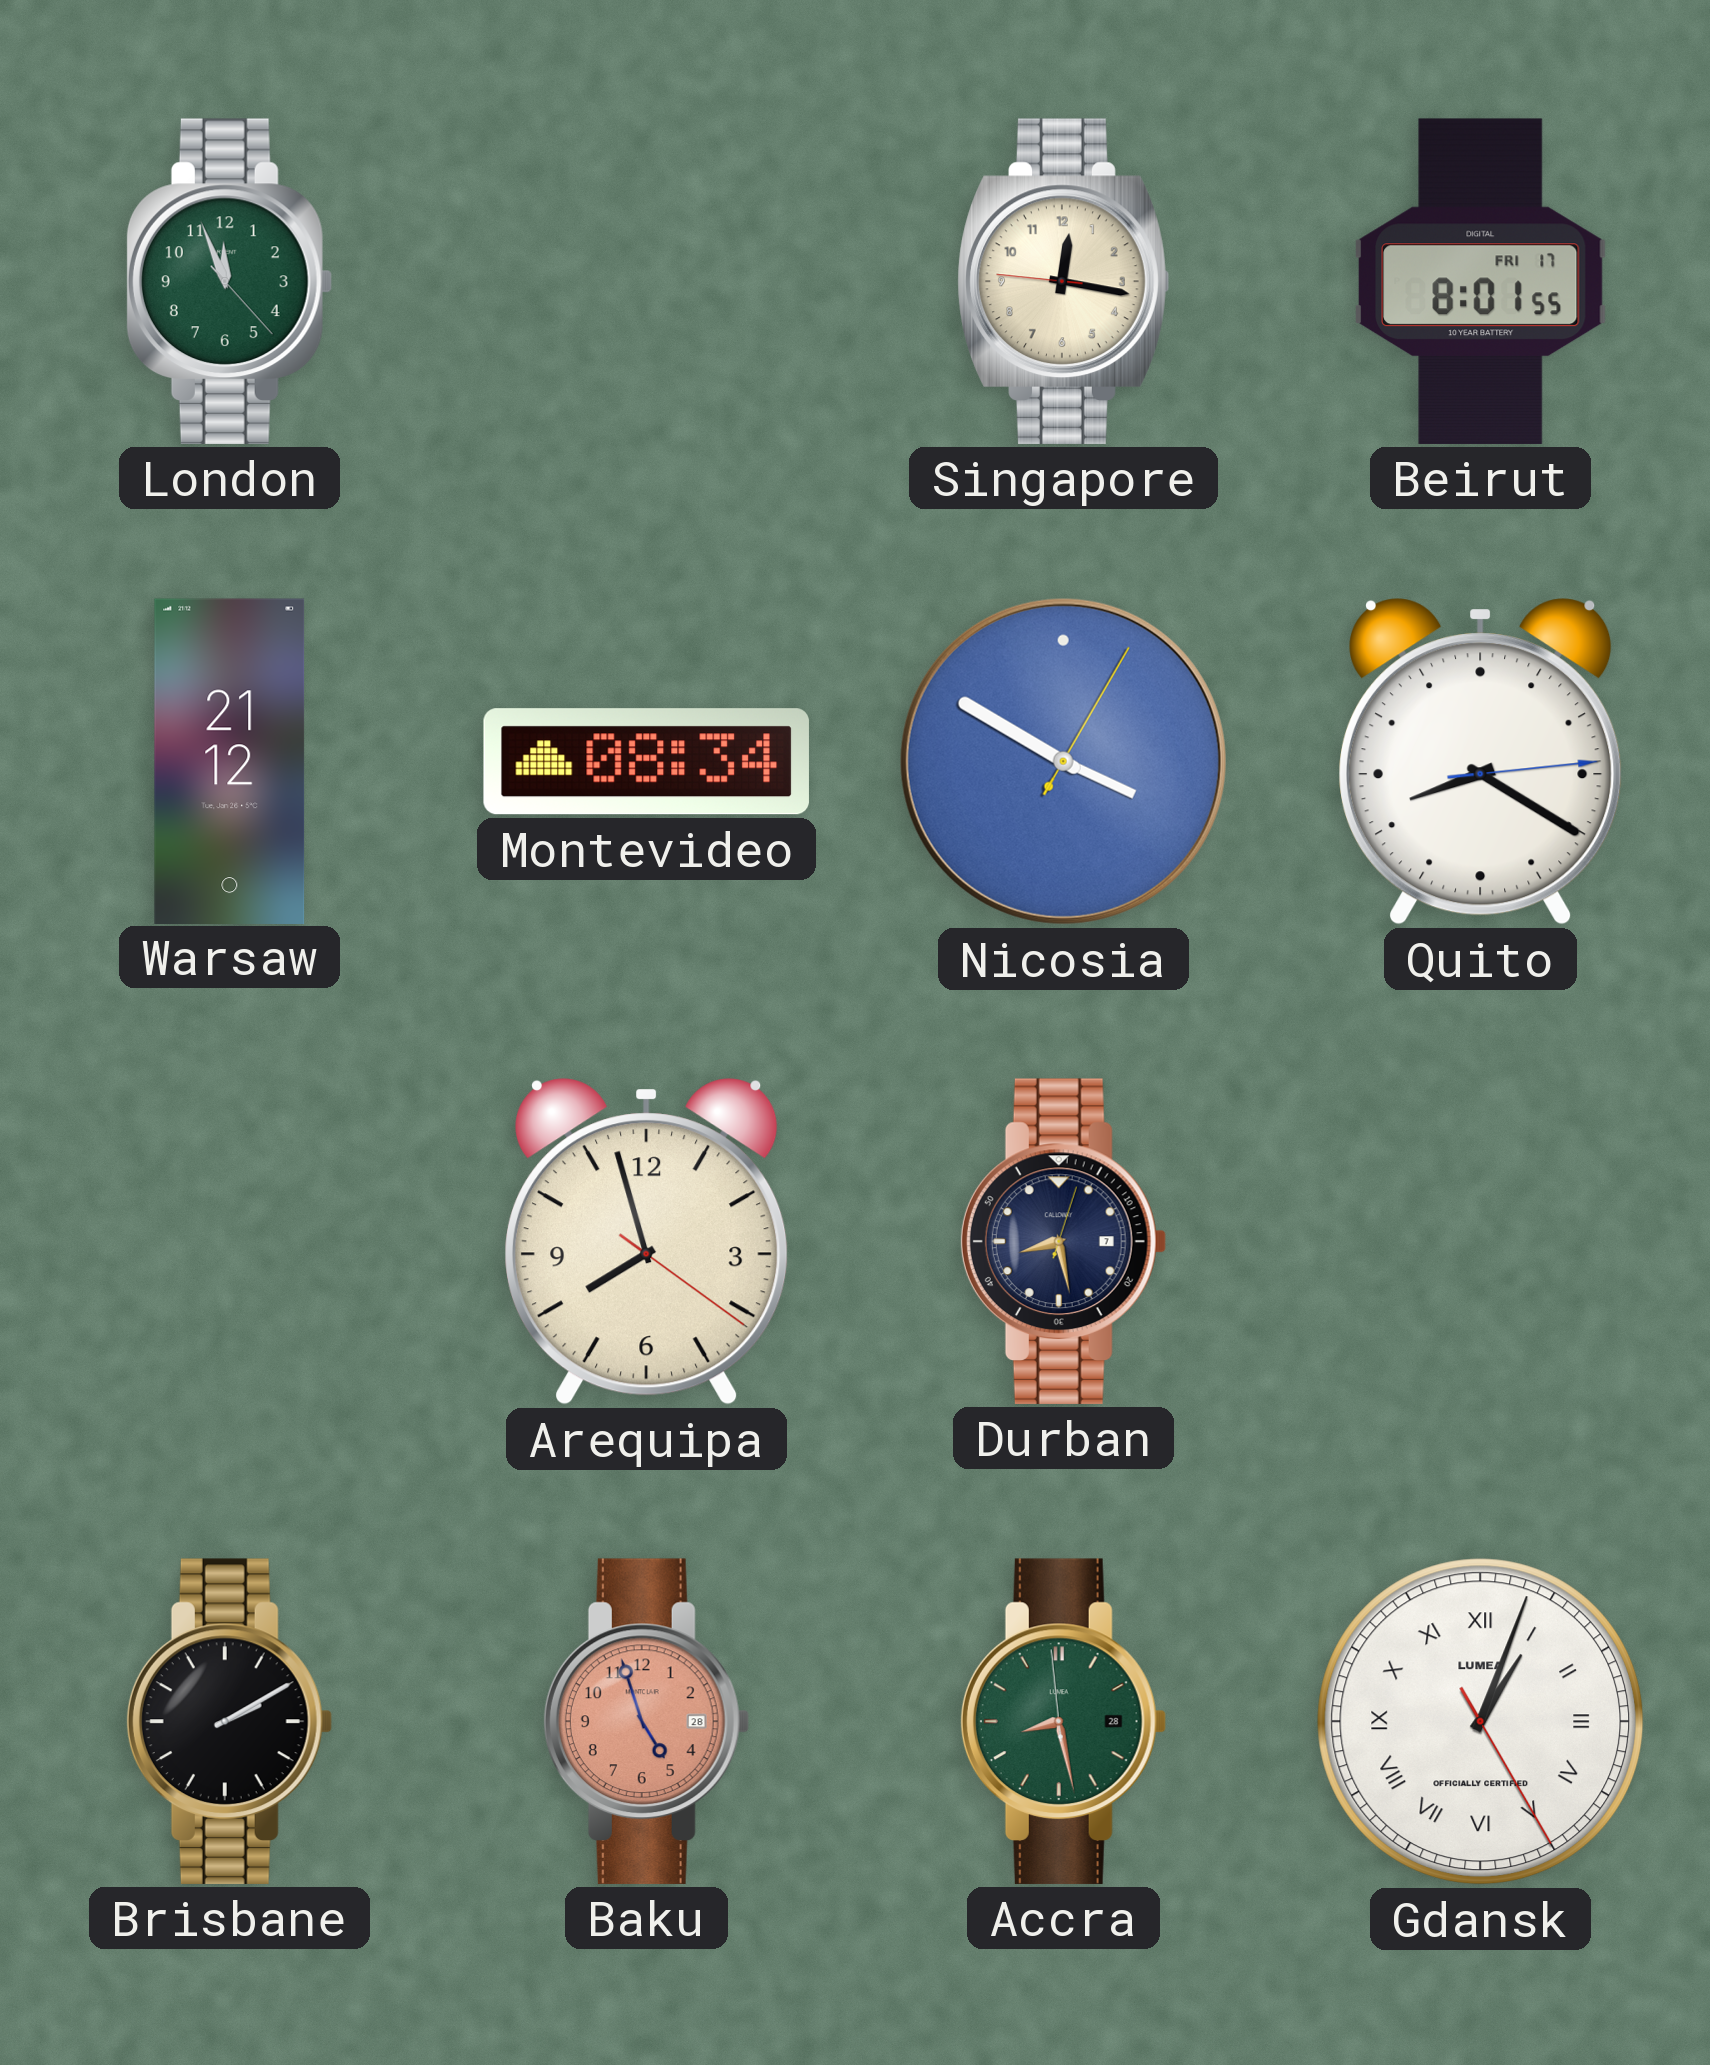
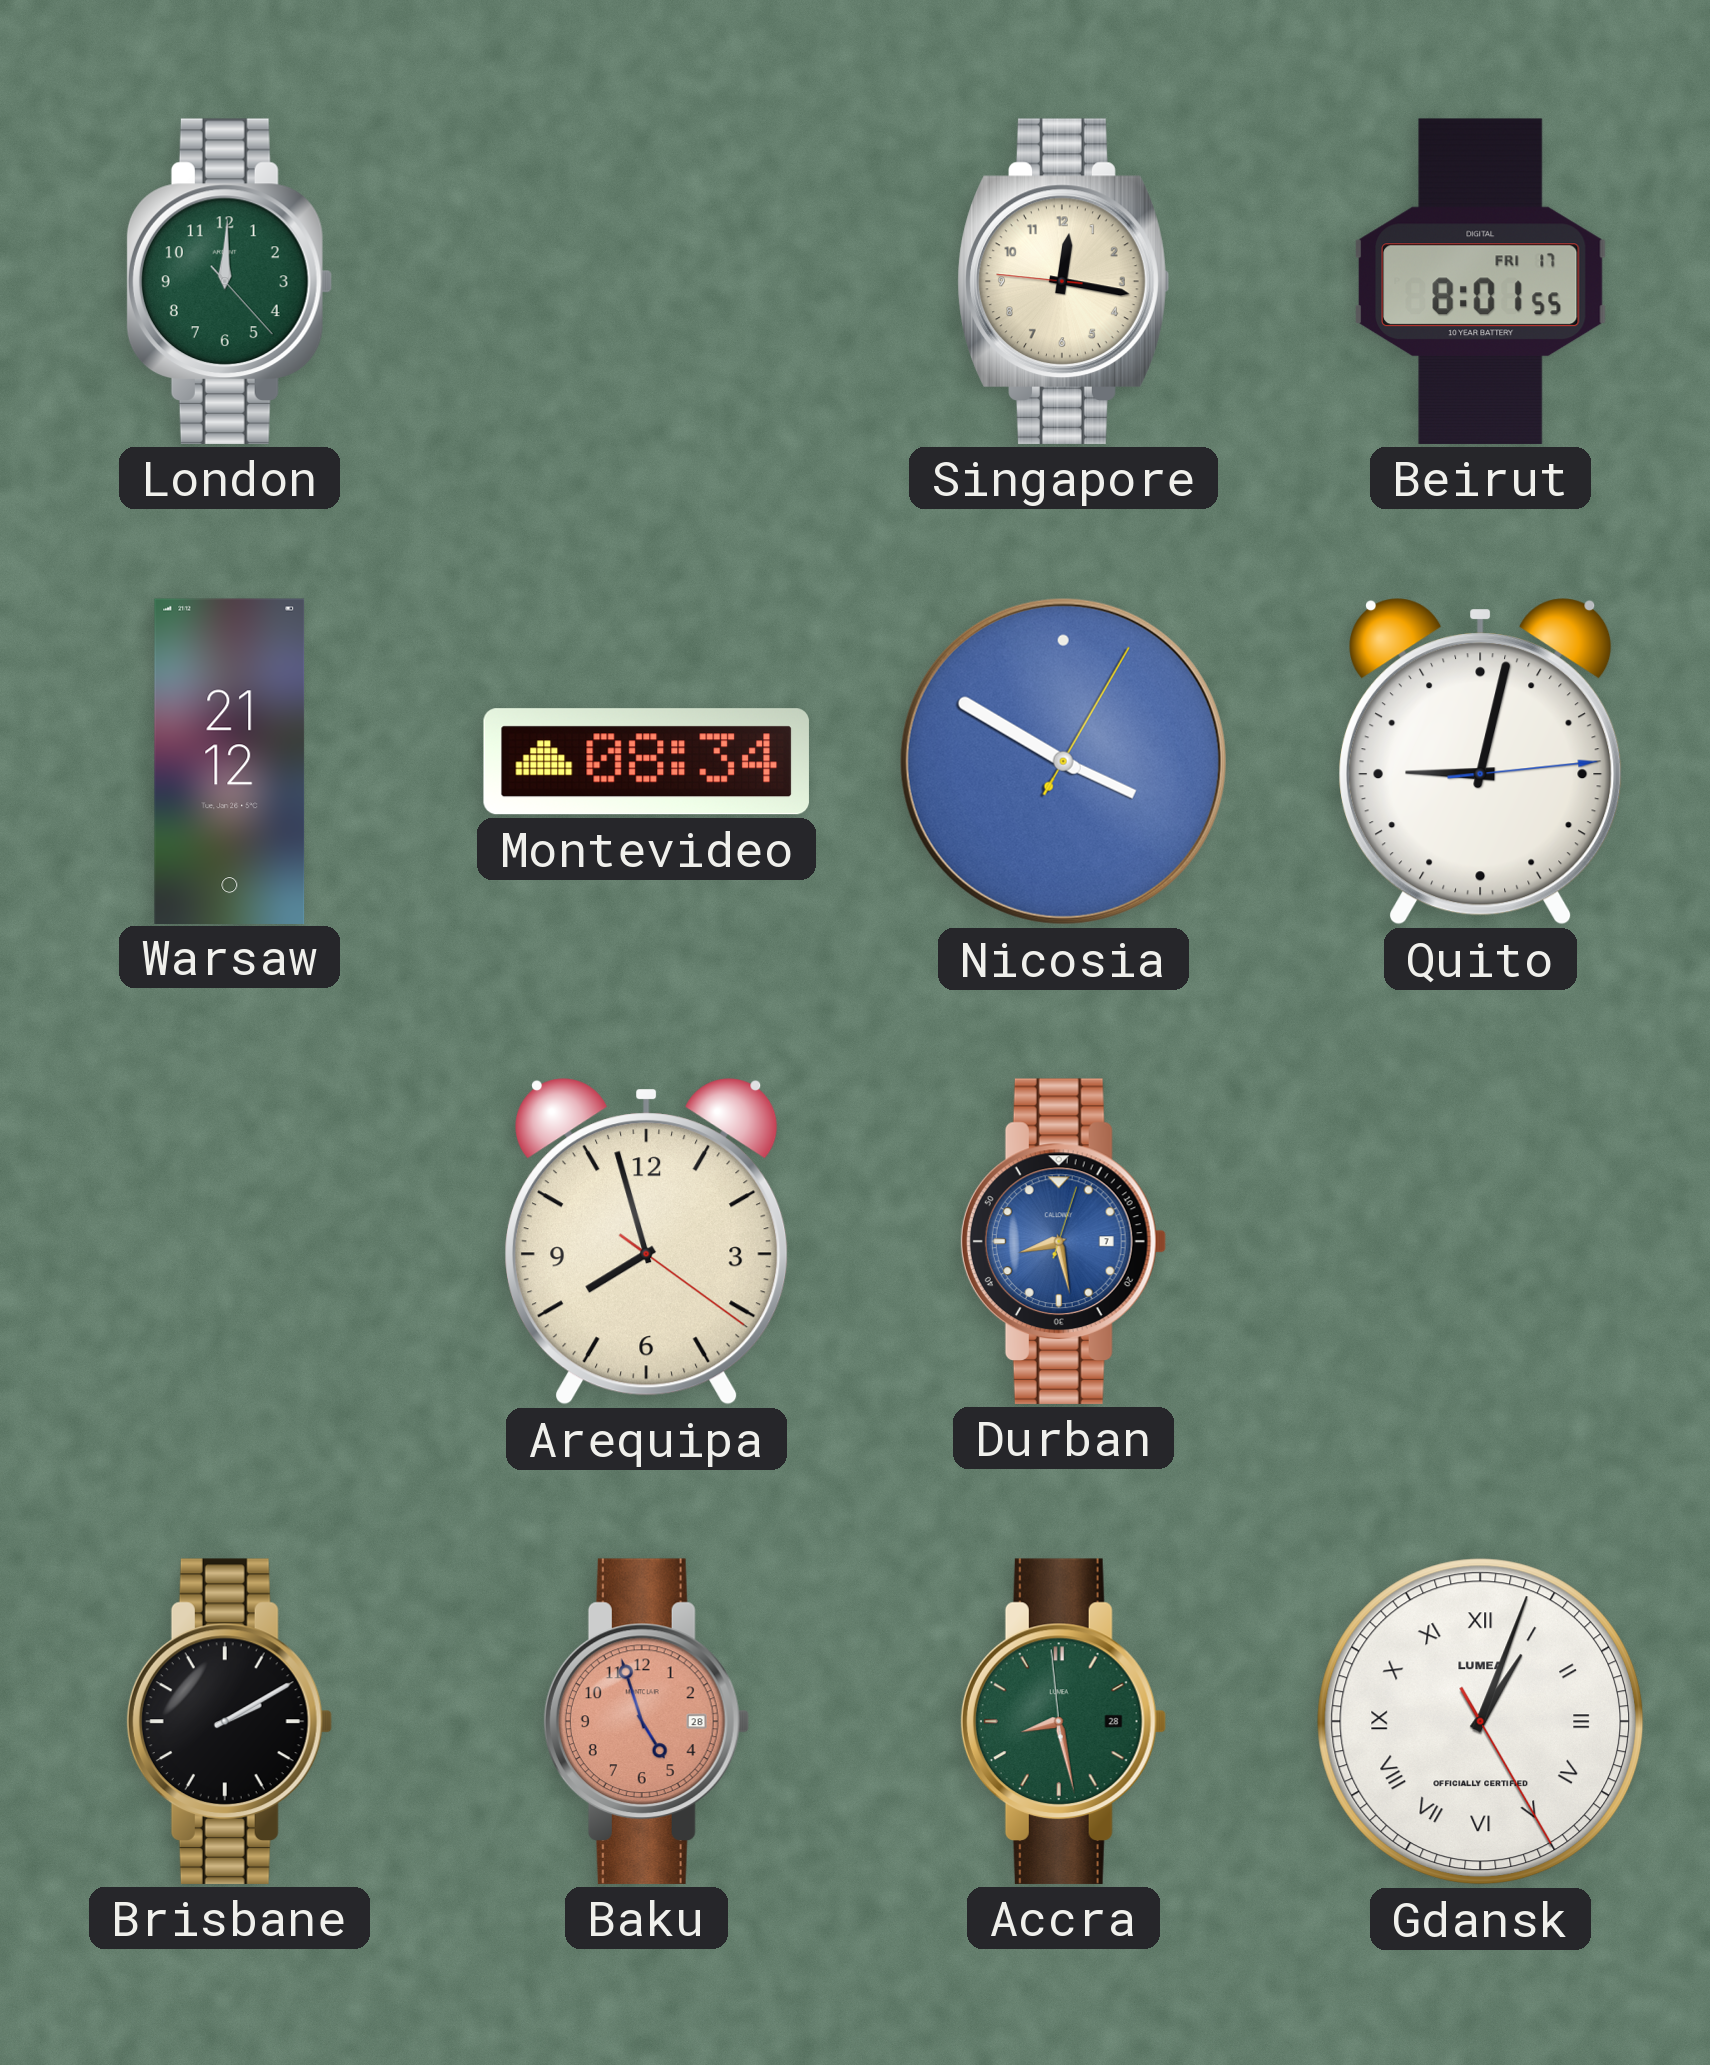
London: 11:56 -> 12:00 (229, 281)
Quito: 8:20 -> 9:02 (1481, 762)
Durban dial: navy -> blue (1063, 1241)
